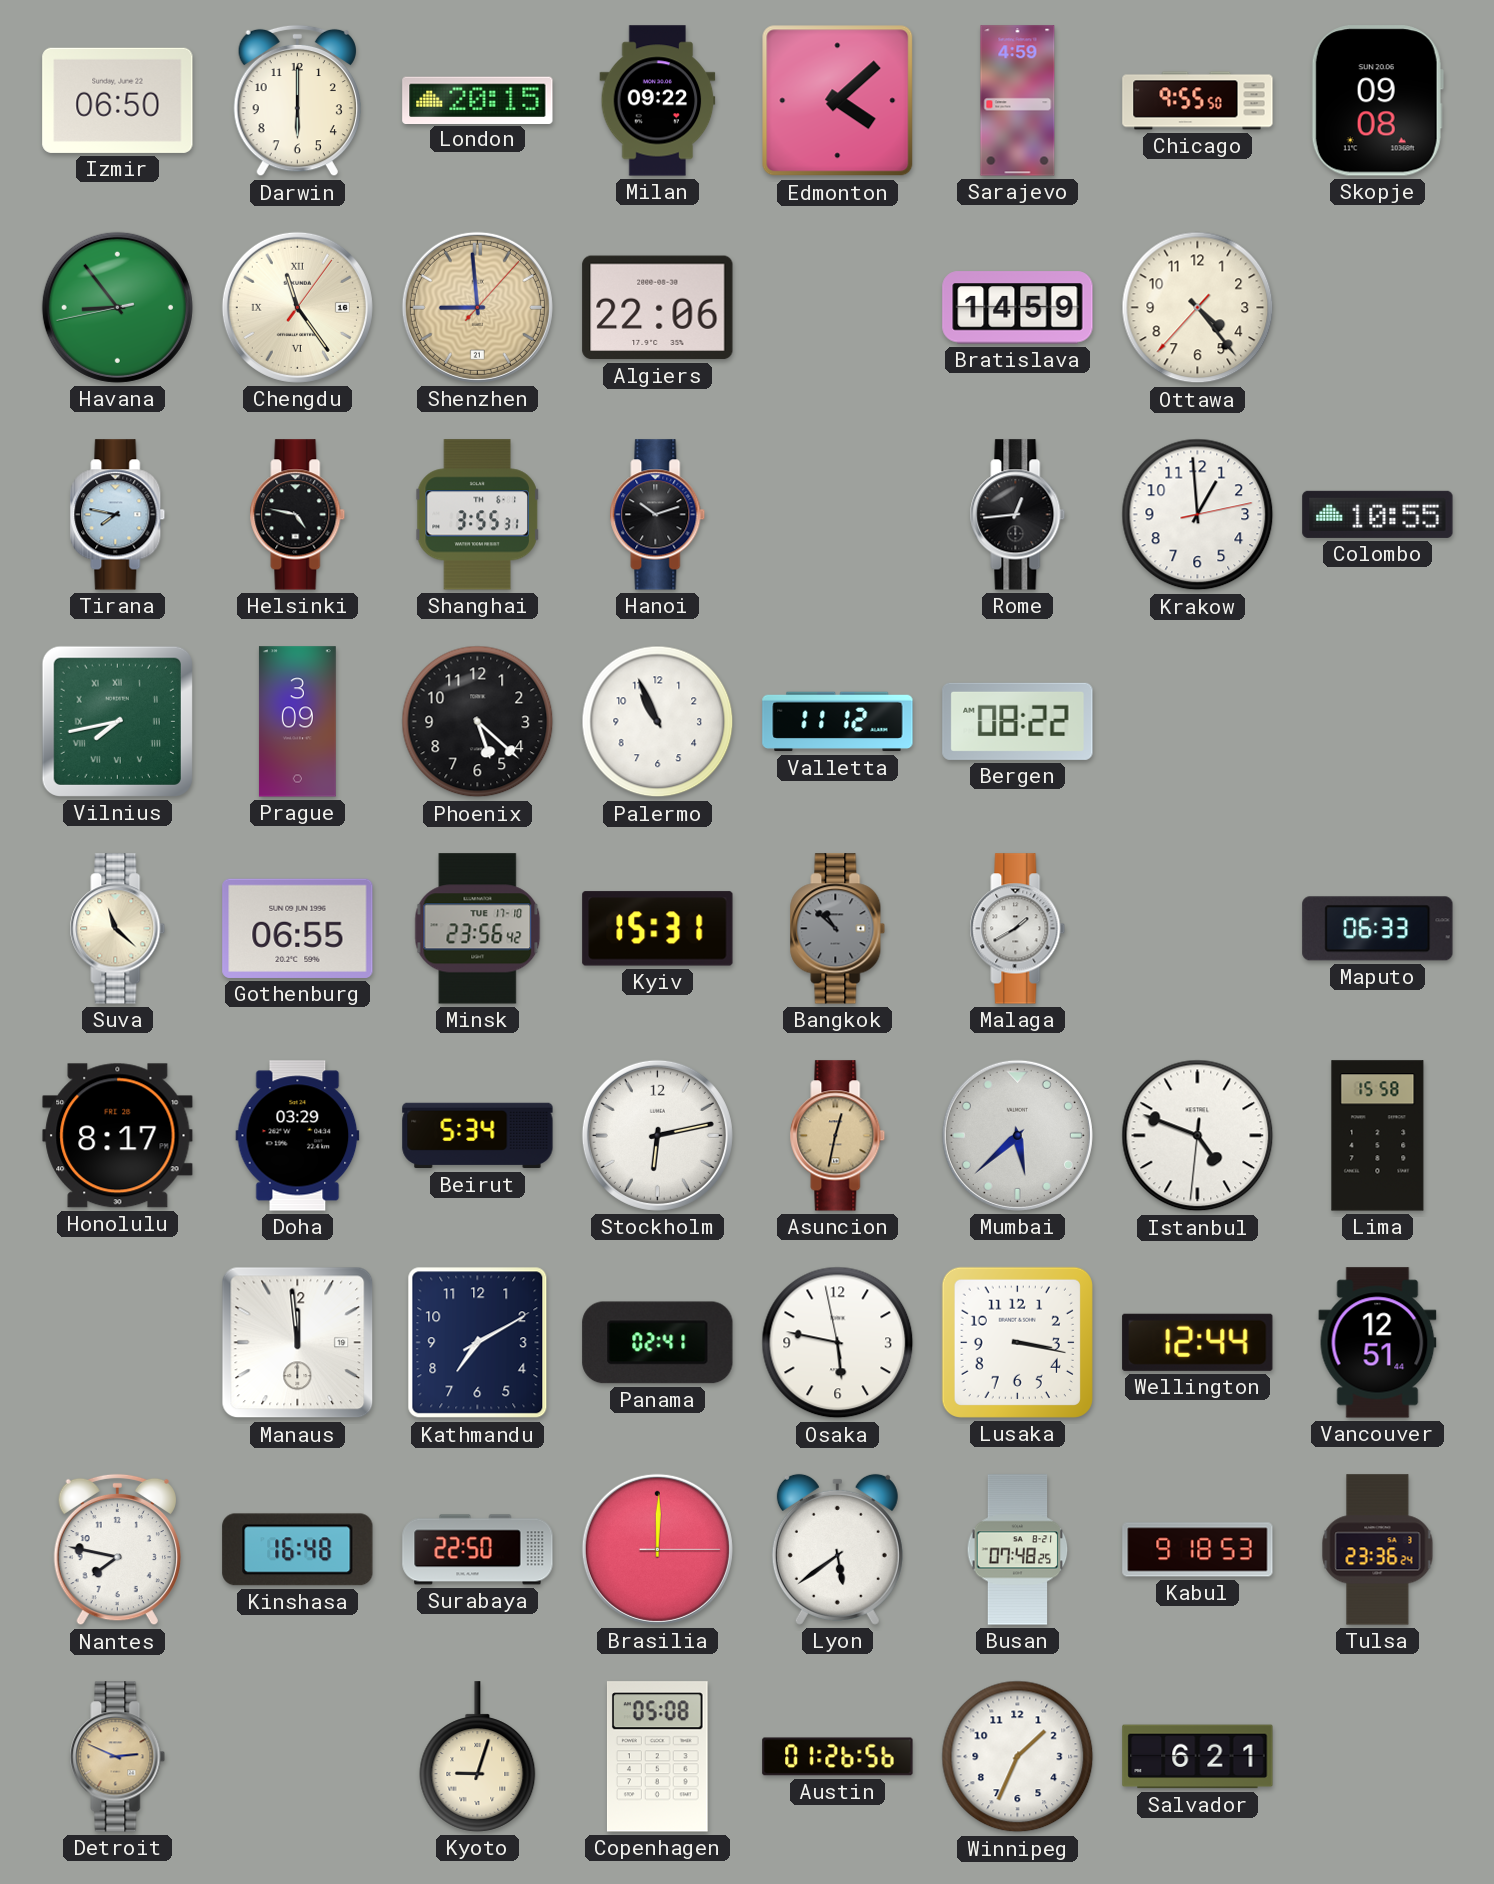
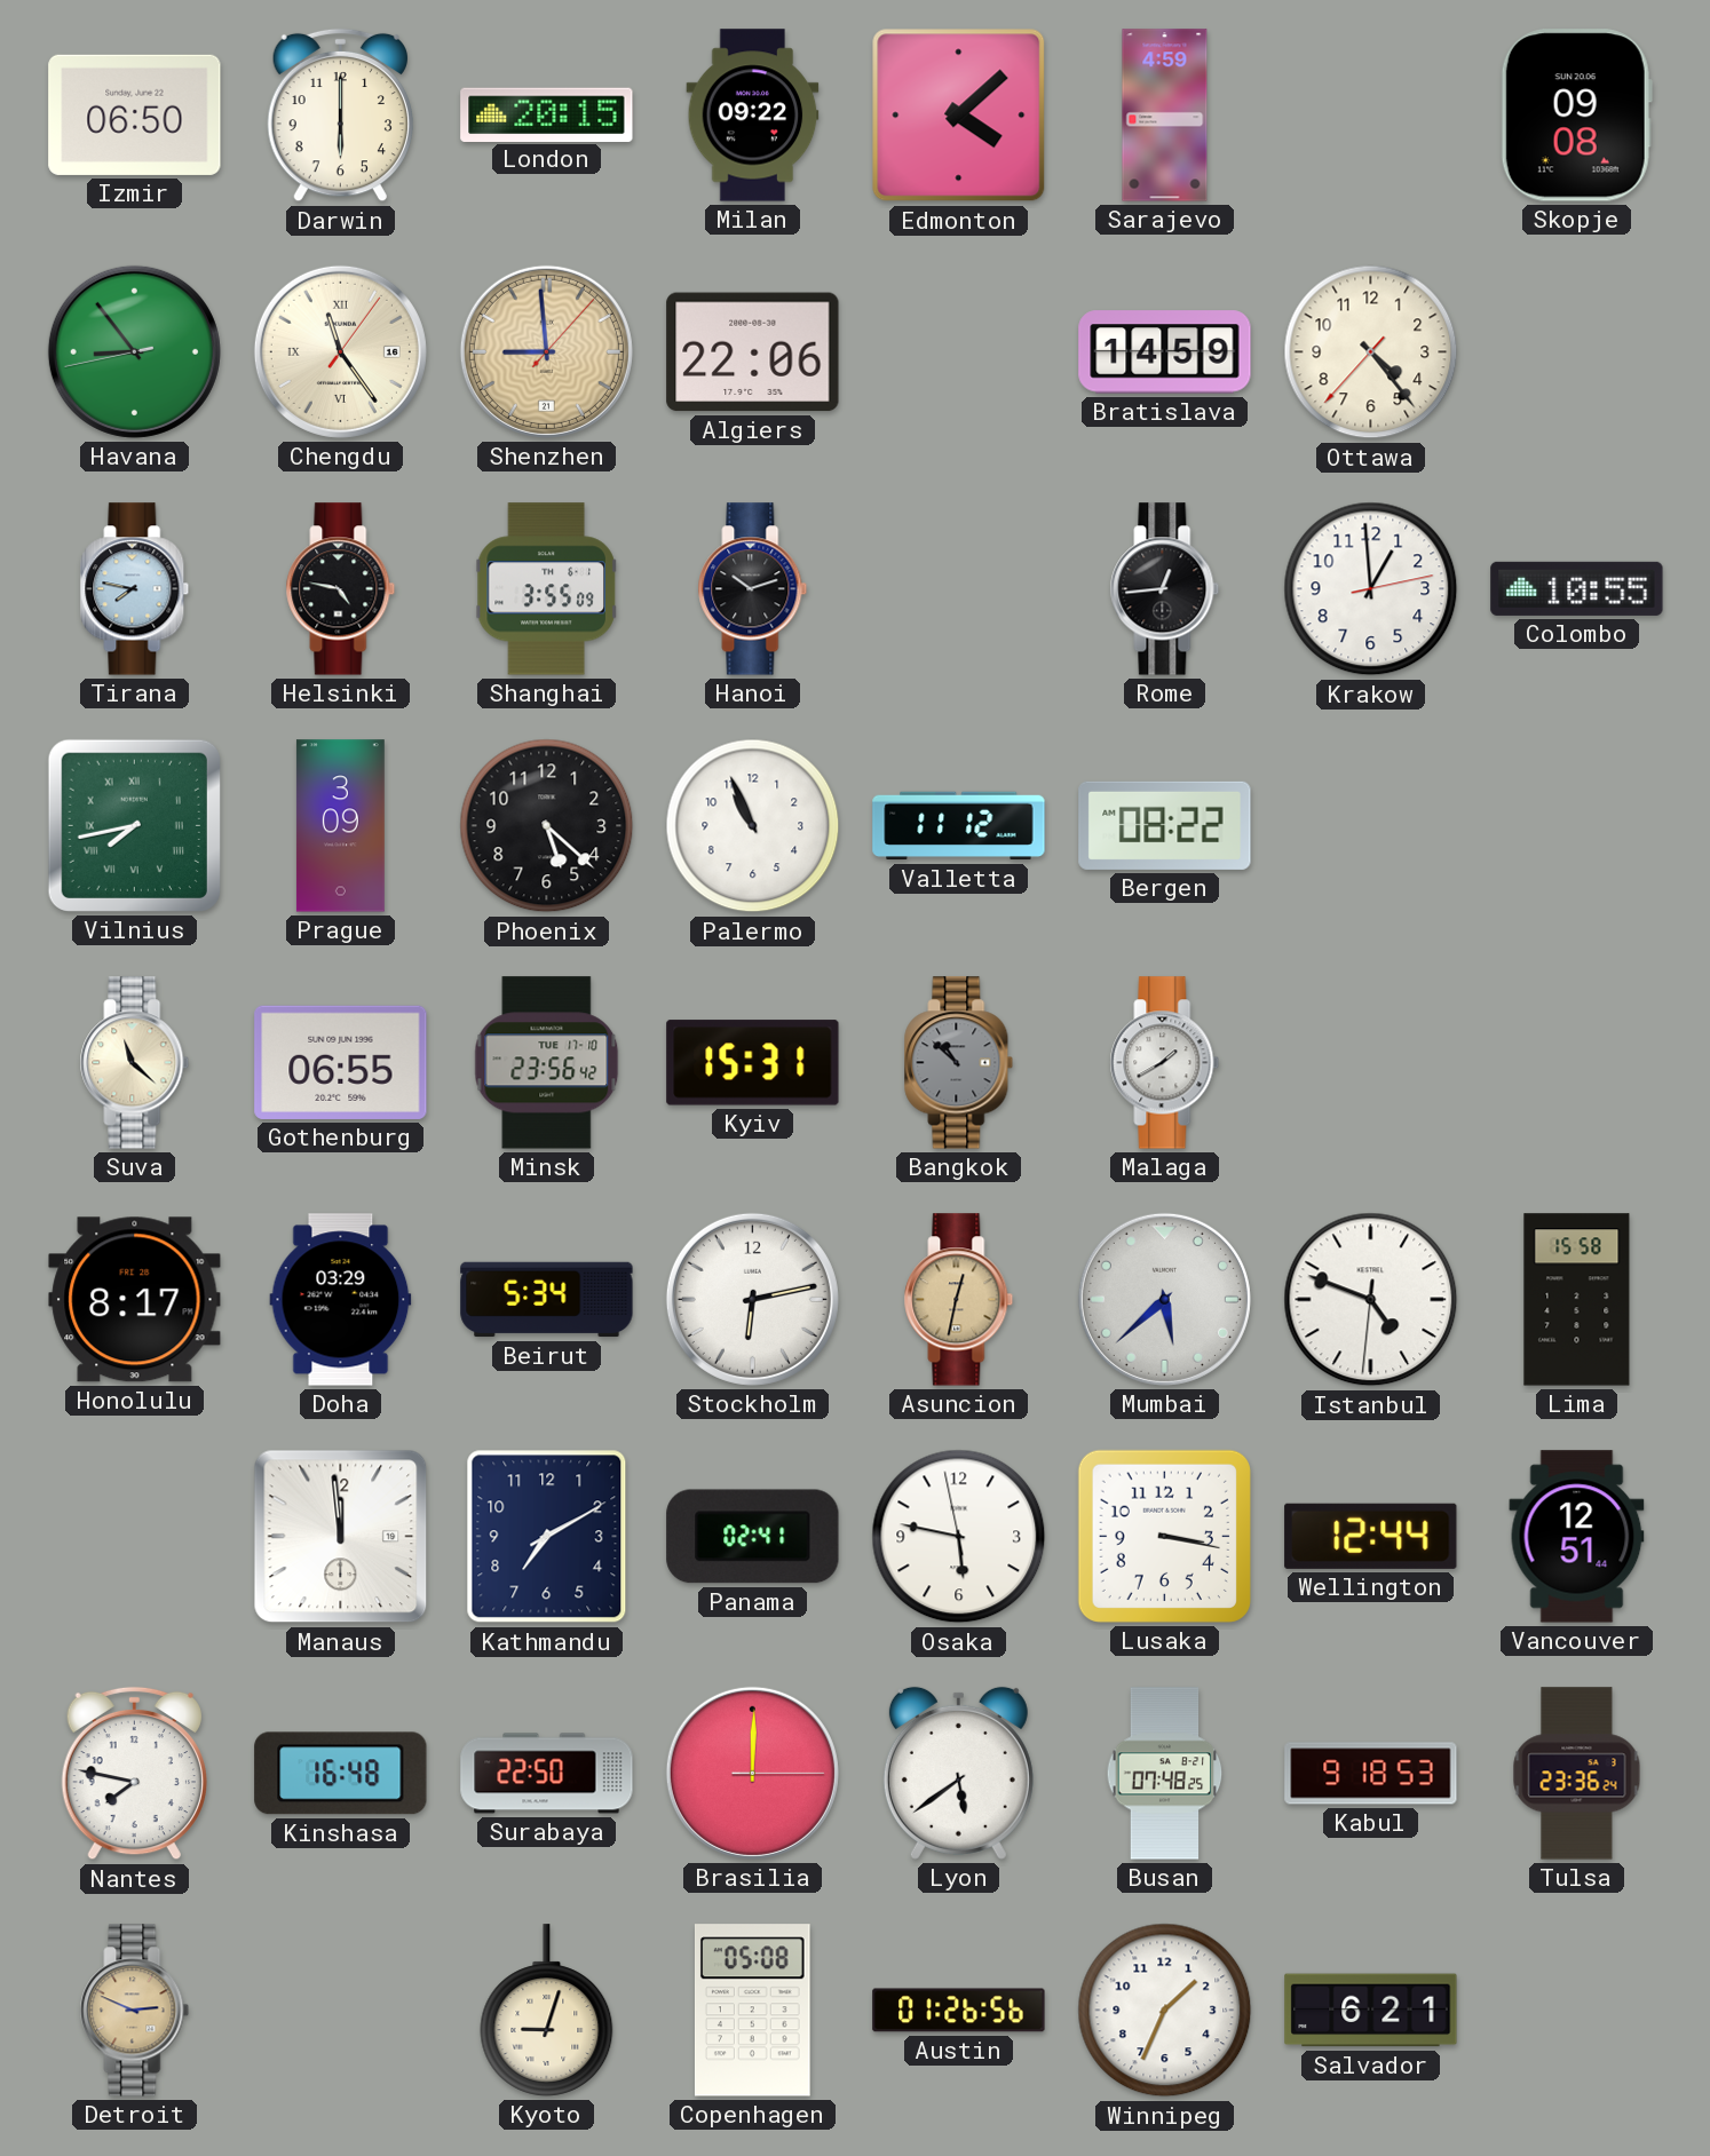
Chicago: 9:55 -> none (1198, 101)
Shanghai: 3:55:31 -> 3:55:09 (547, 589)
Maputo: 06:33 -> none (1378, 929)
